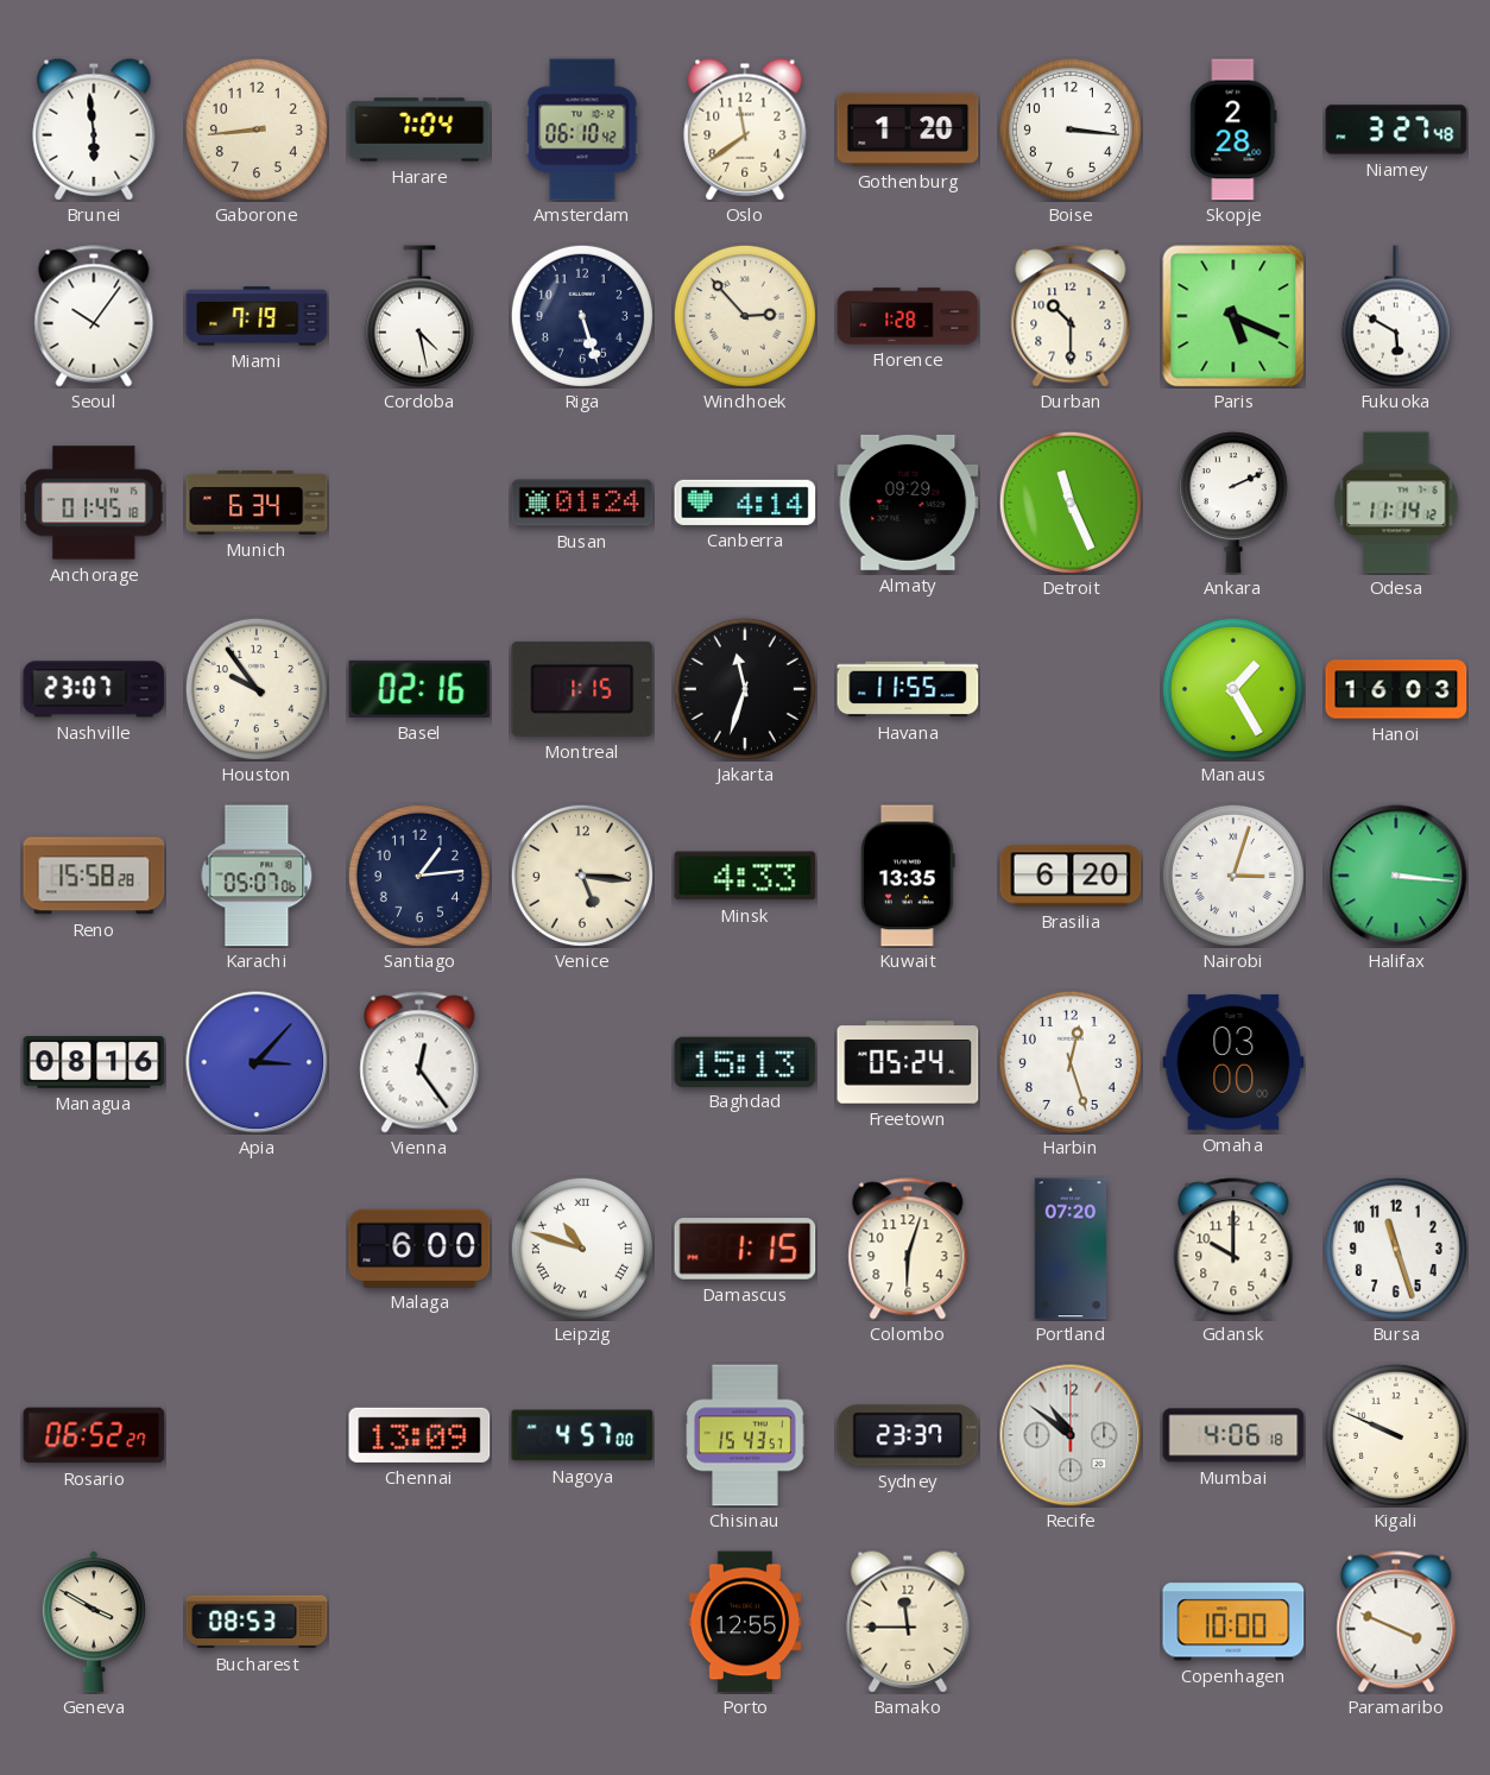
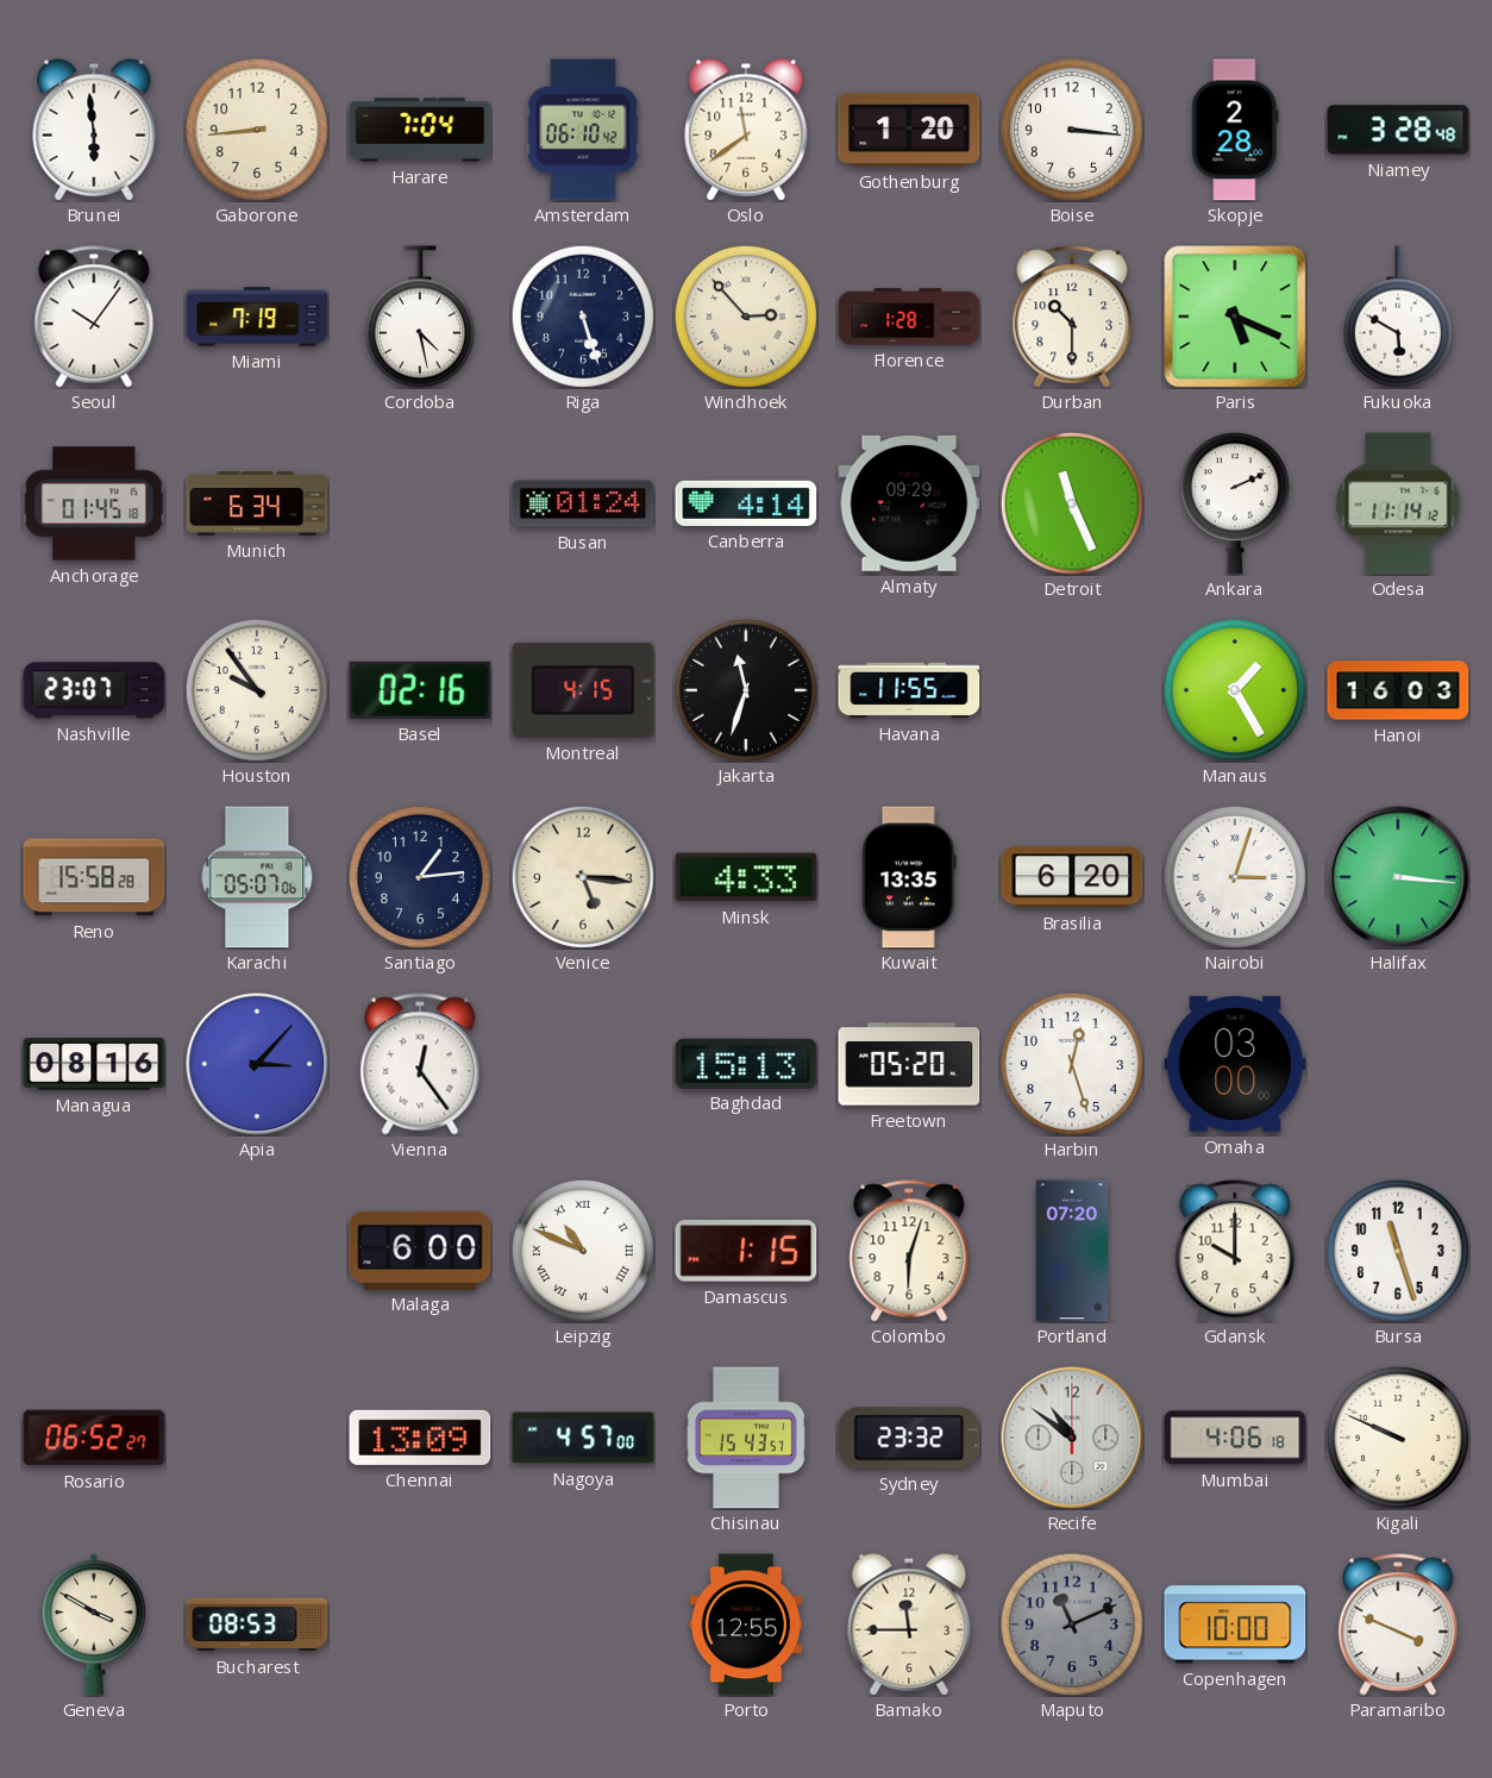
Niamey: 3:27 -> 3:28 (1398, 130)
Montreal: 1:15 -> 4:15 (583, 690)
Freetown: 05:24 -> 05:20 (909, 1064)
Leipzig: 10:48 -> 10:49 (583, 1251)
Sydney: 23:37 -> 23:32 (909, 1438)
Maputo: none -> 11:11 (1072, 1624)
